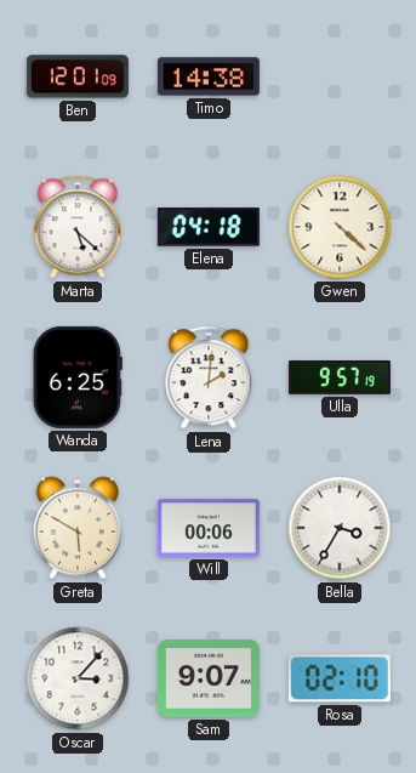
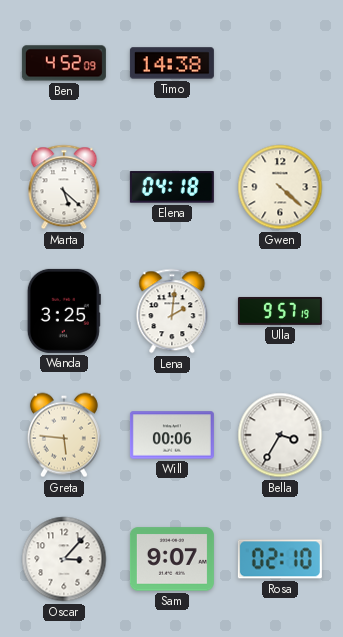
Ben: 12:01 -> 4:52 (64, 63)
Wanda: 6:25 -> 3:25 (64, 311)
Greta: 5:50 -> 5:46 (64, 435)
